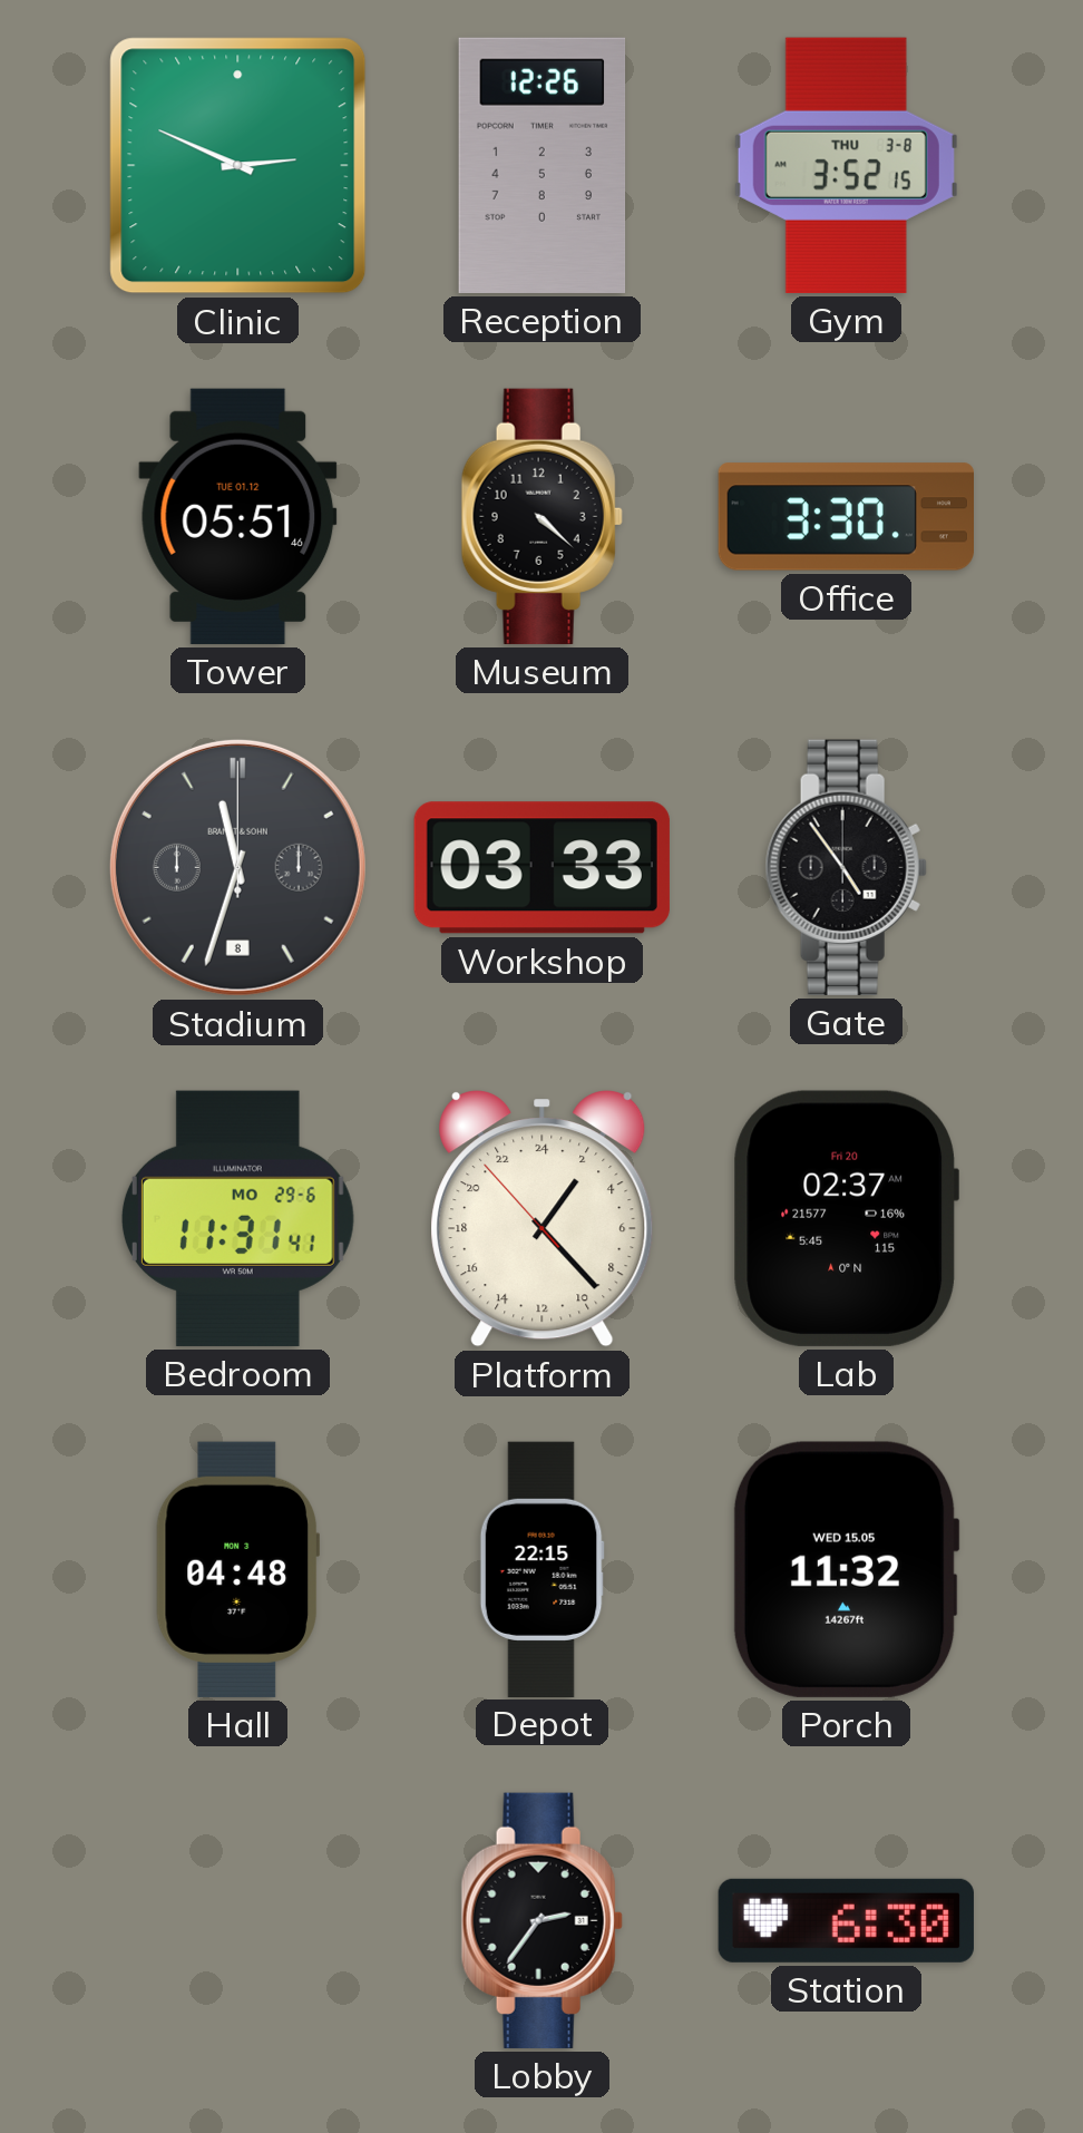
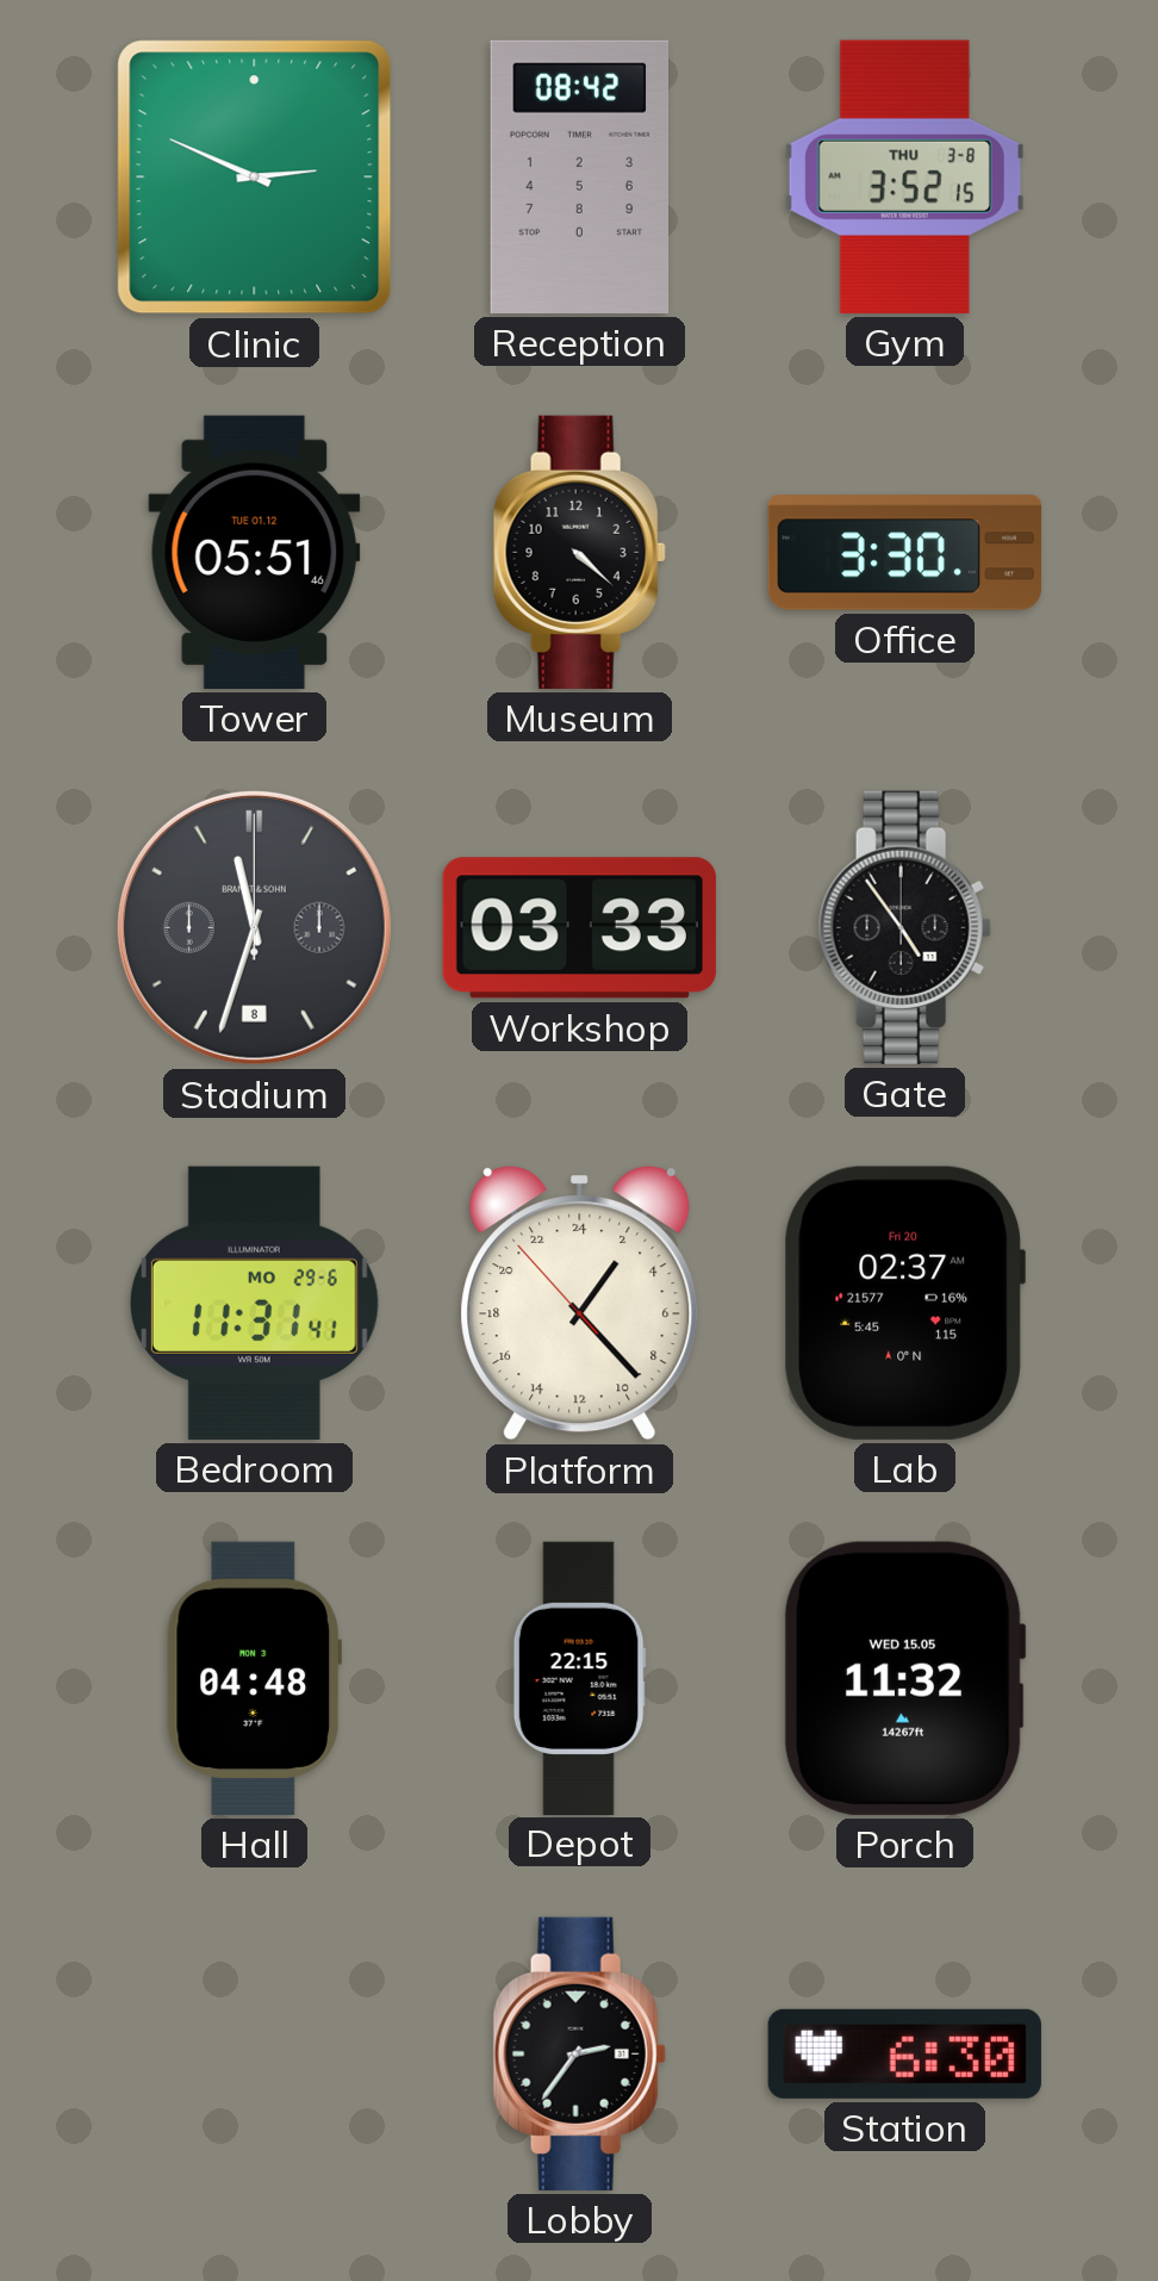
Reception: 12:26 -> 08:42 (580, 176)
